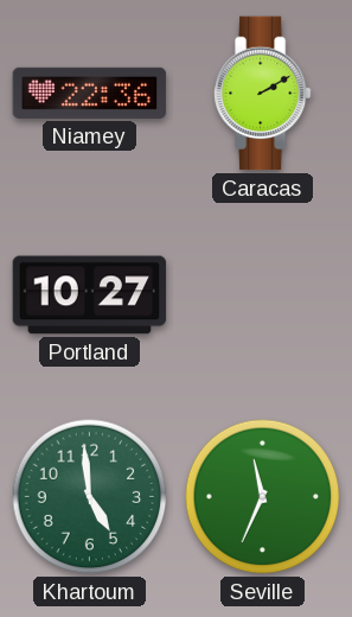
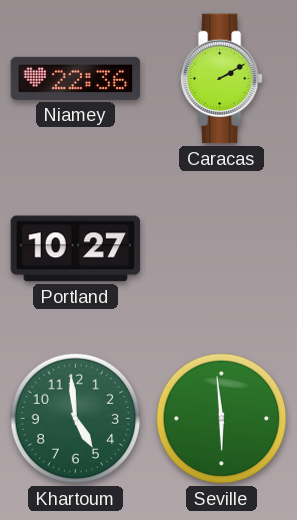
Seville: 11:34 -> 5:59 (222, 419)
